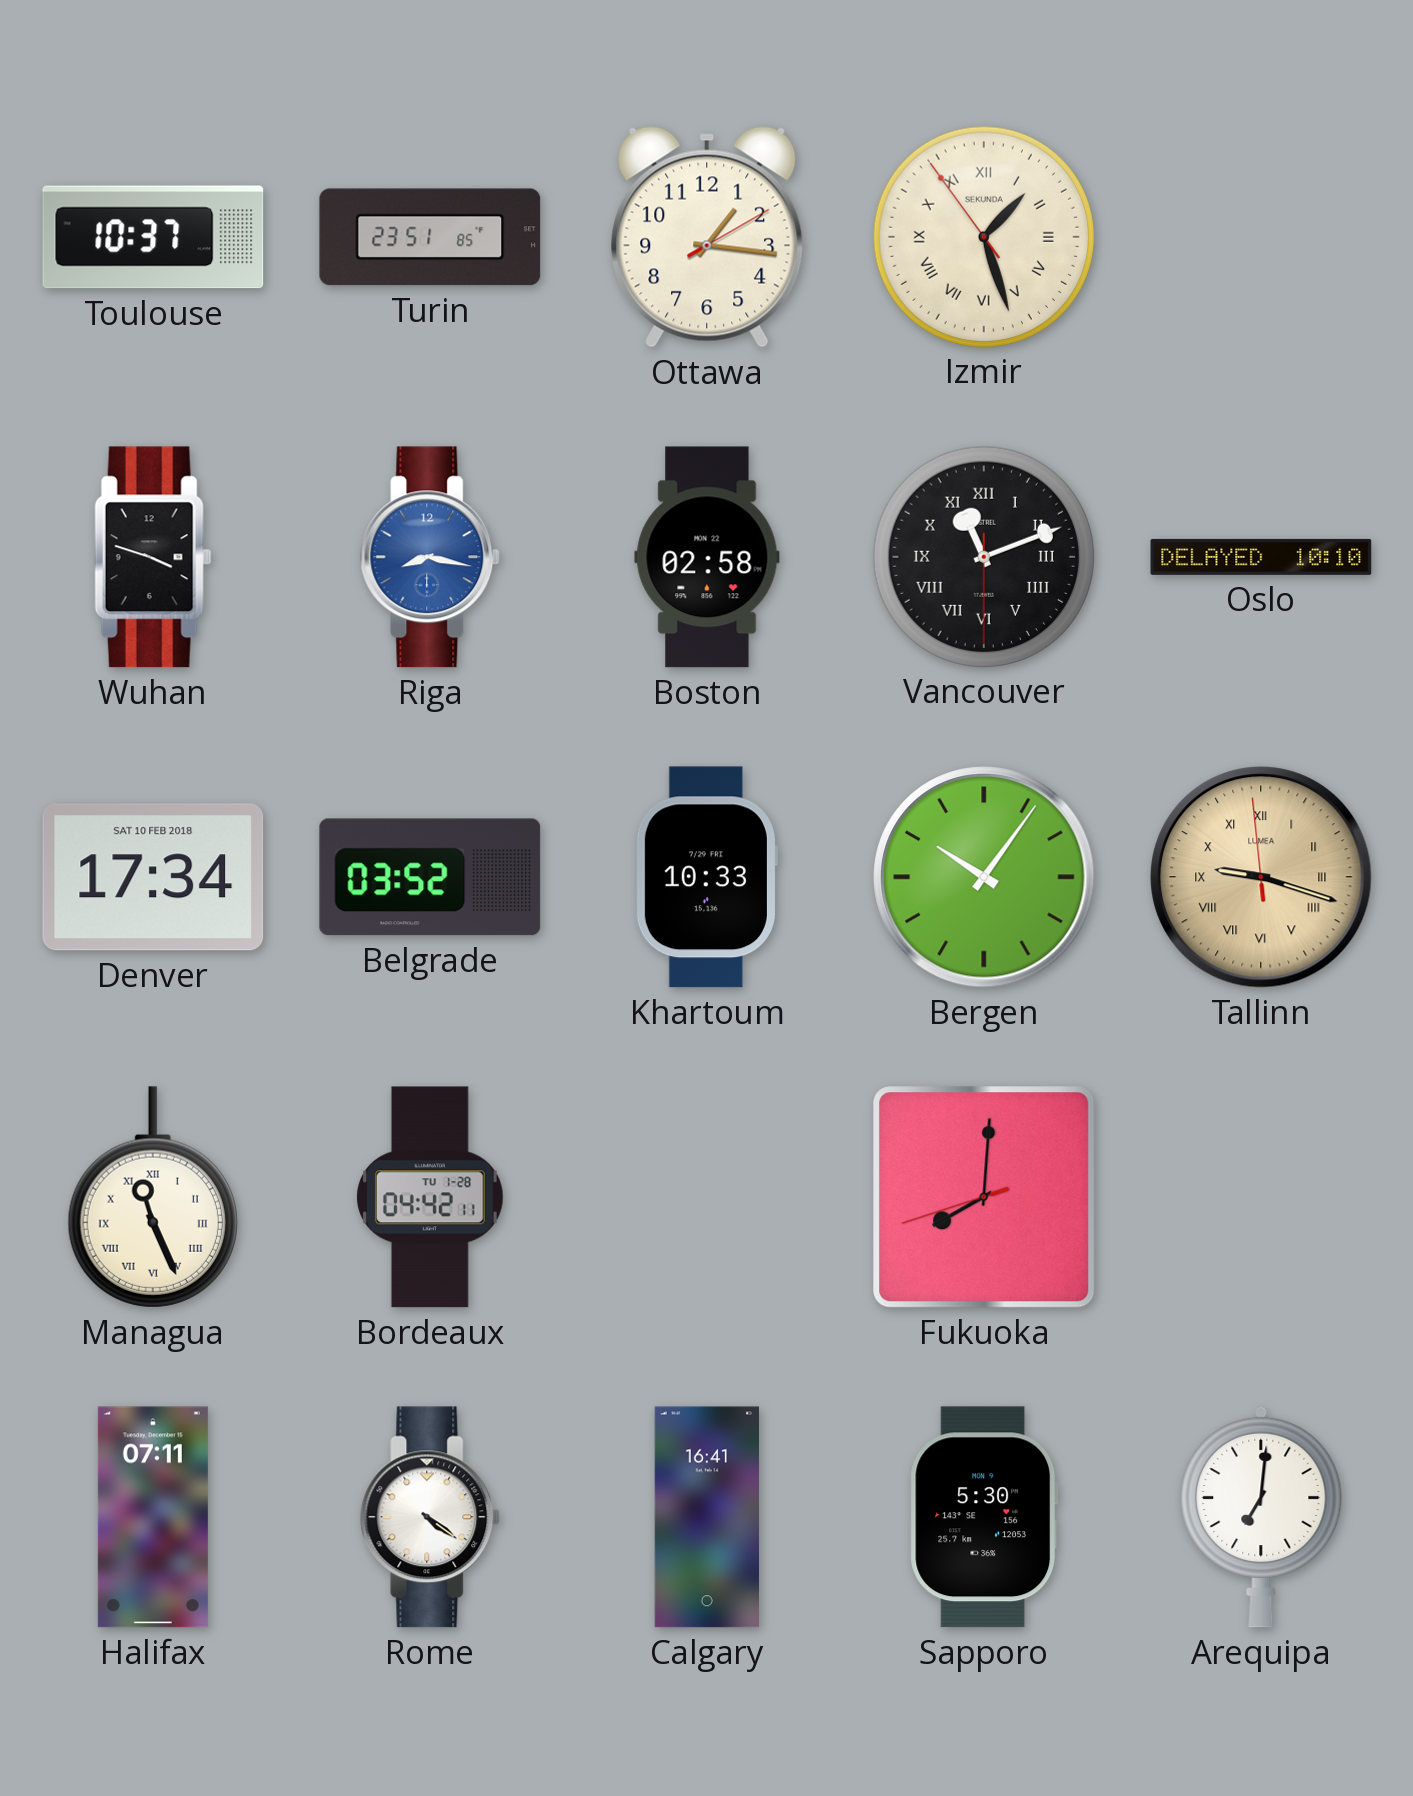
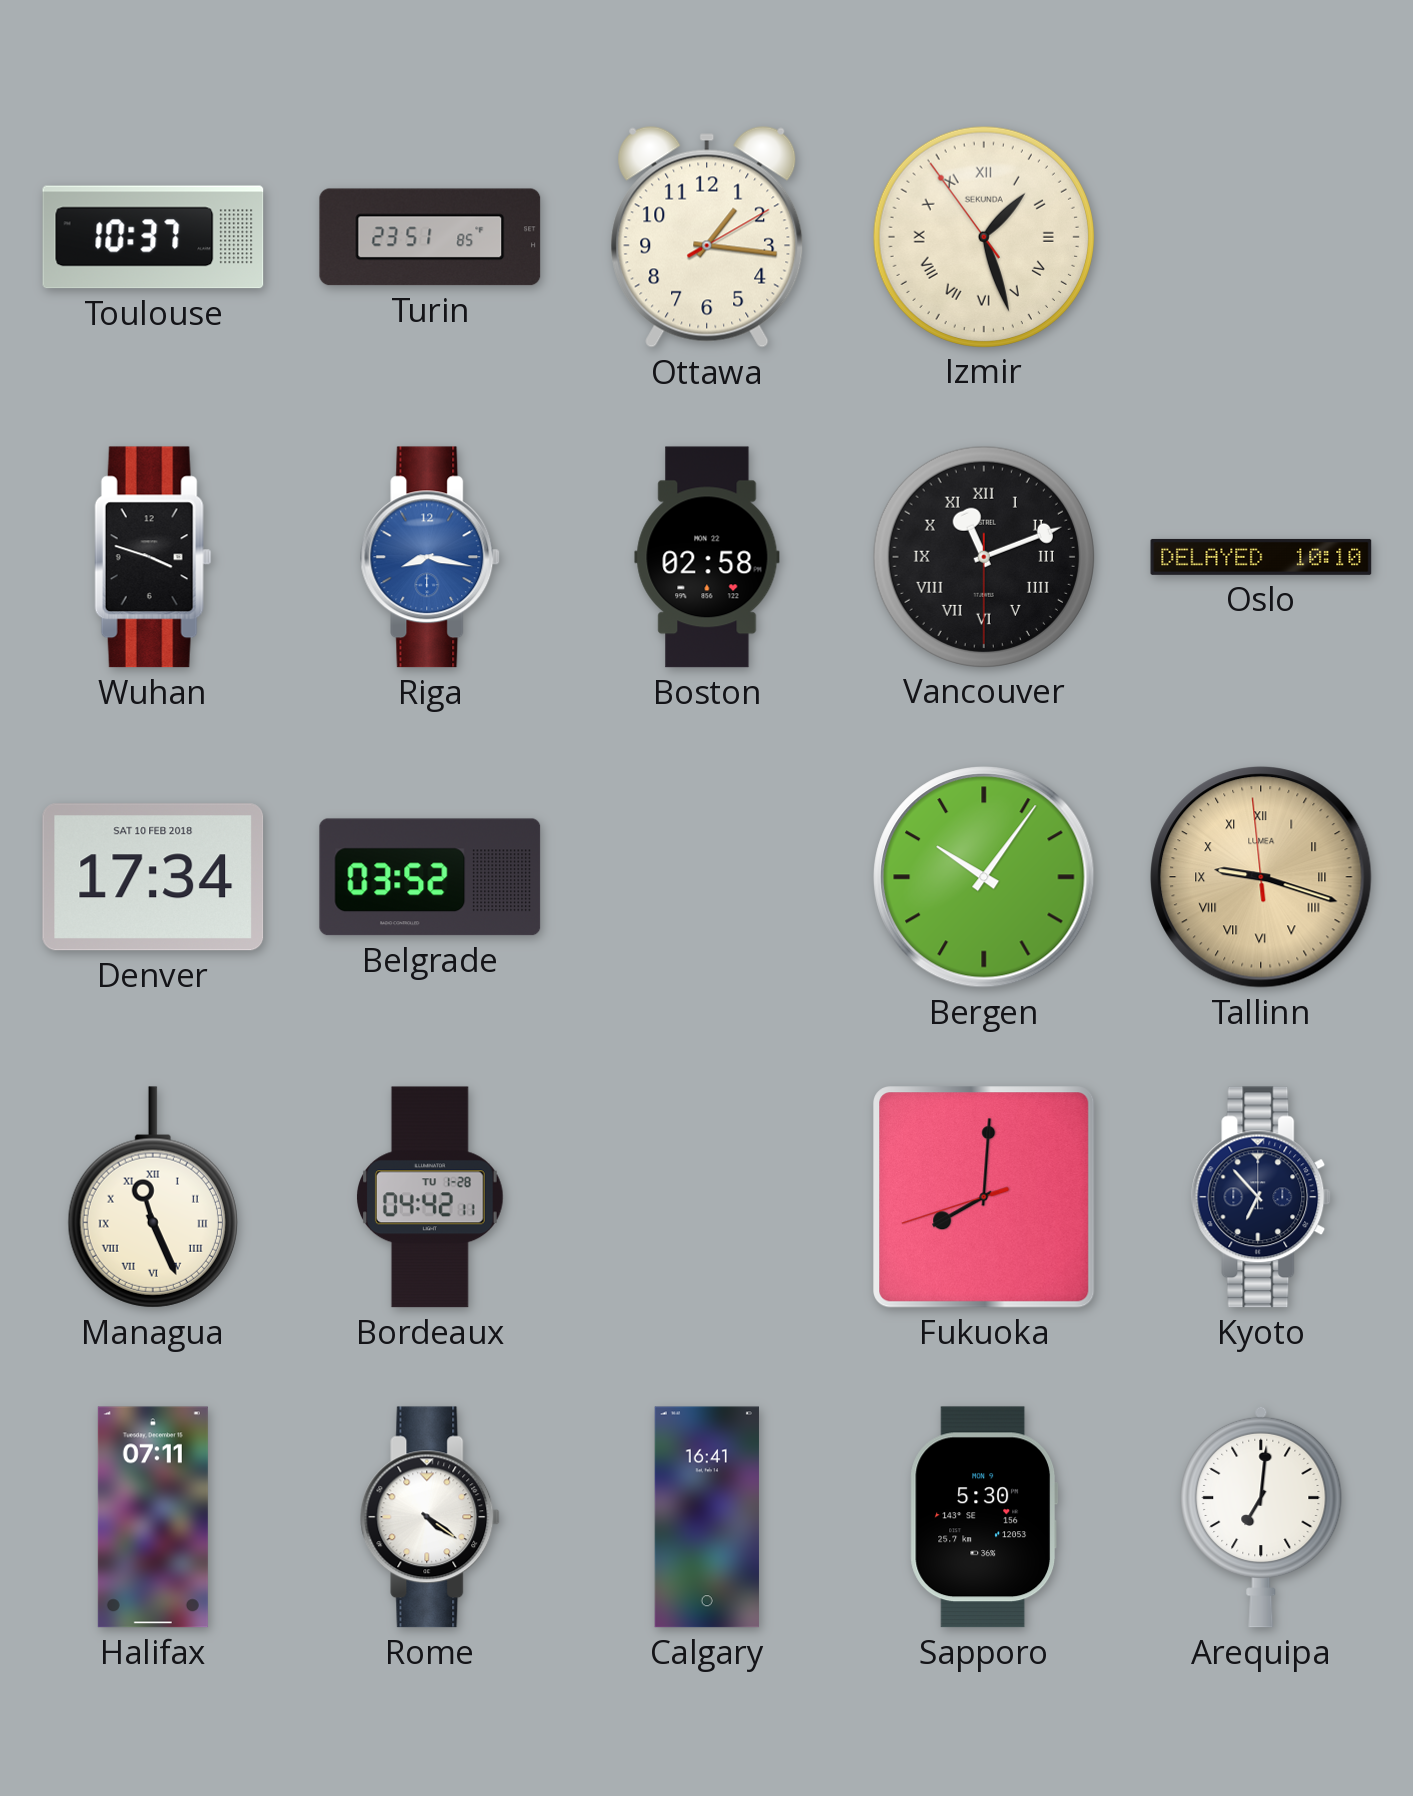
Khartoum: 10:33 -> none (706, 877)
Kyoto: none -> 6:53 (1262, 1197)
